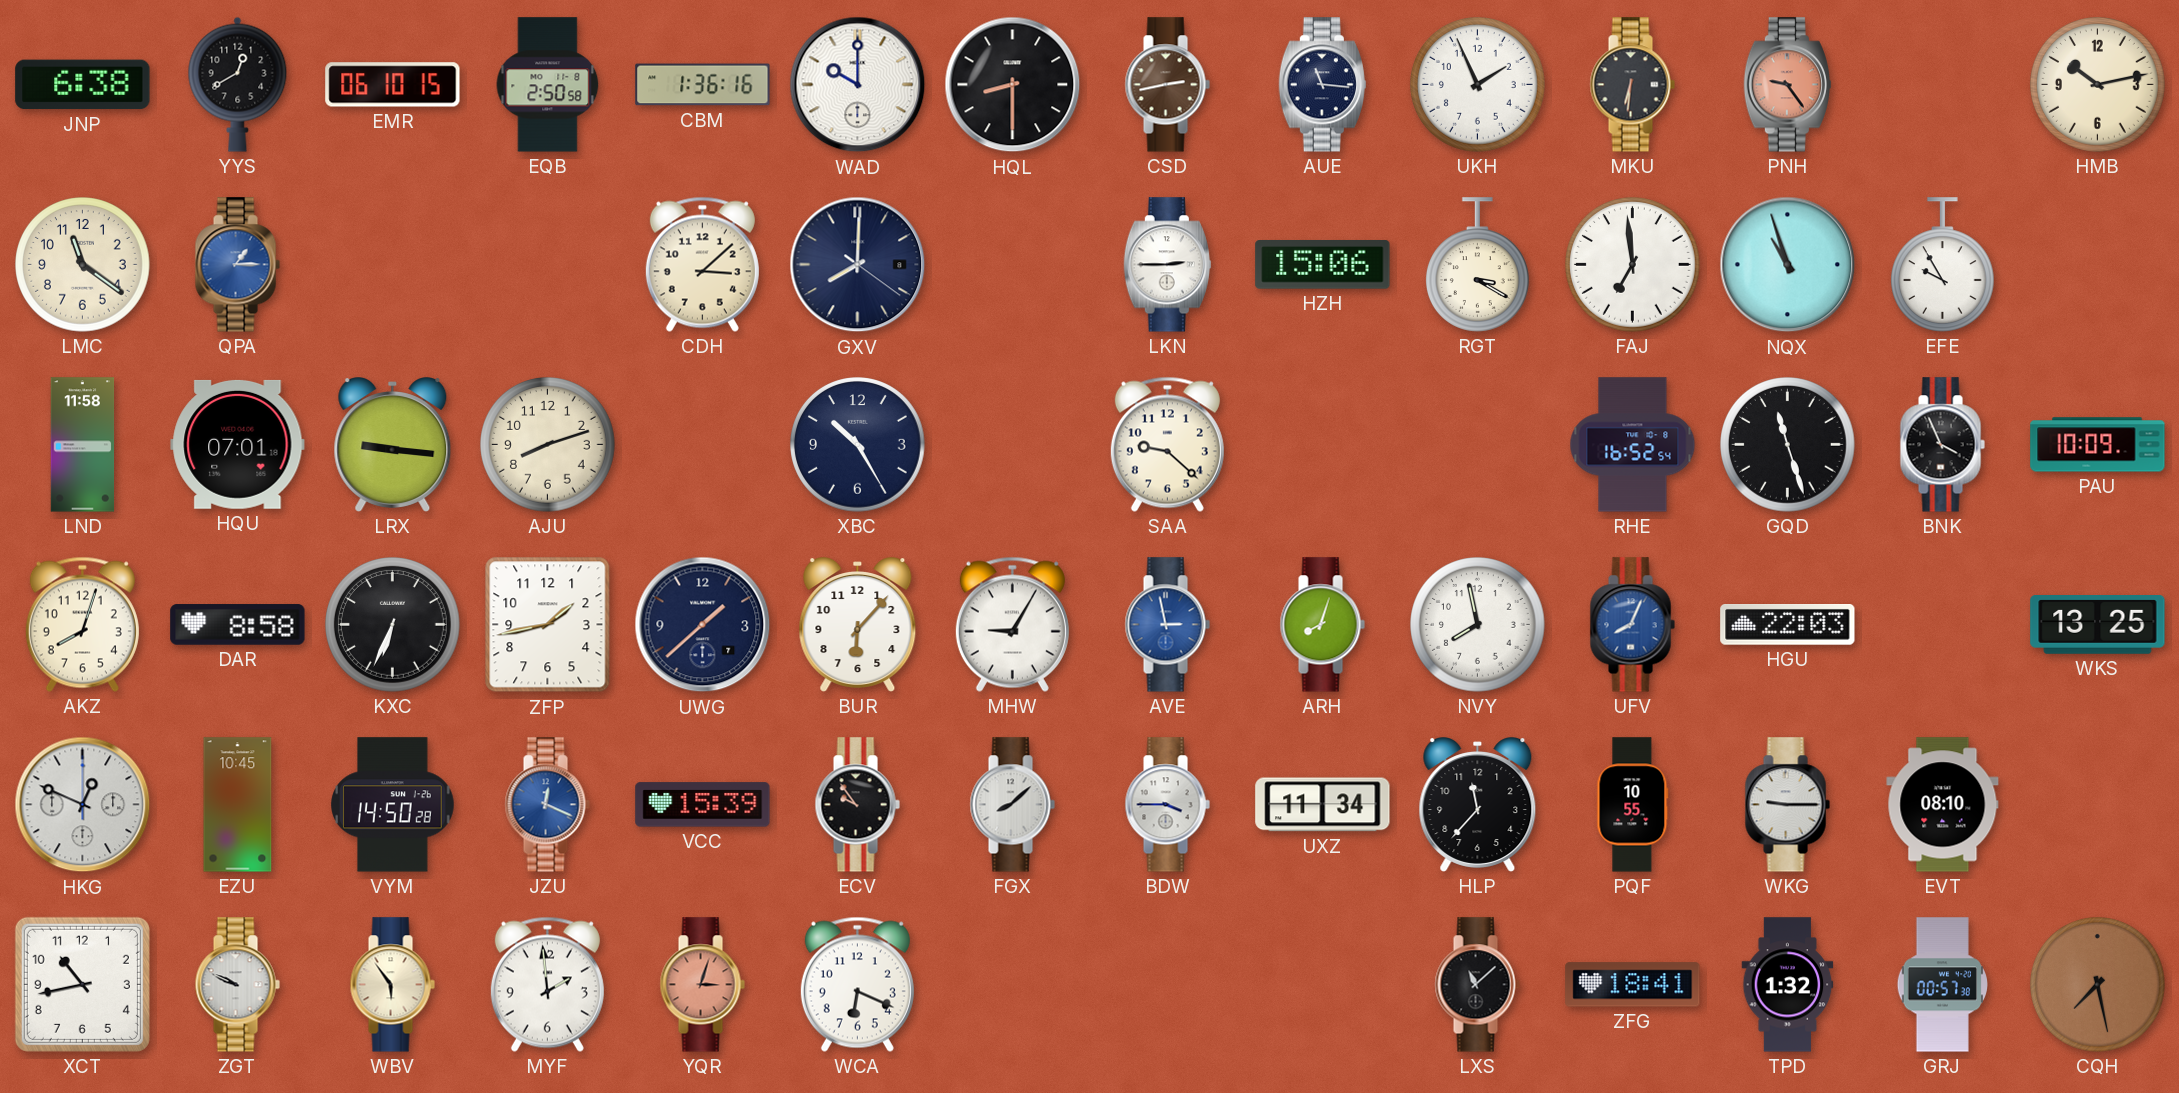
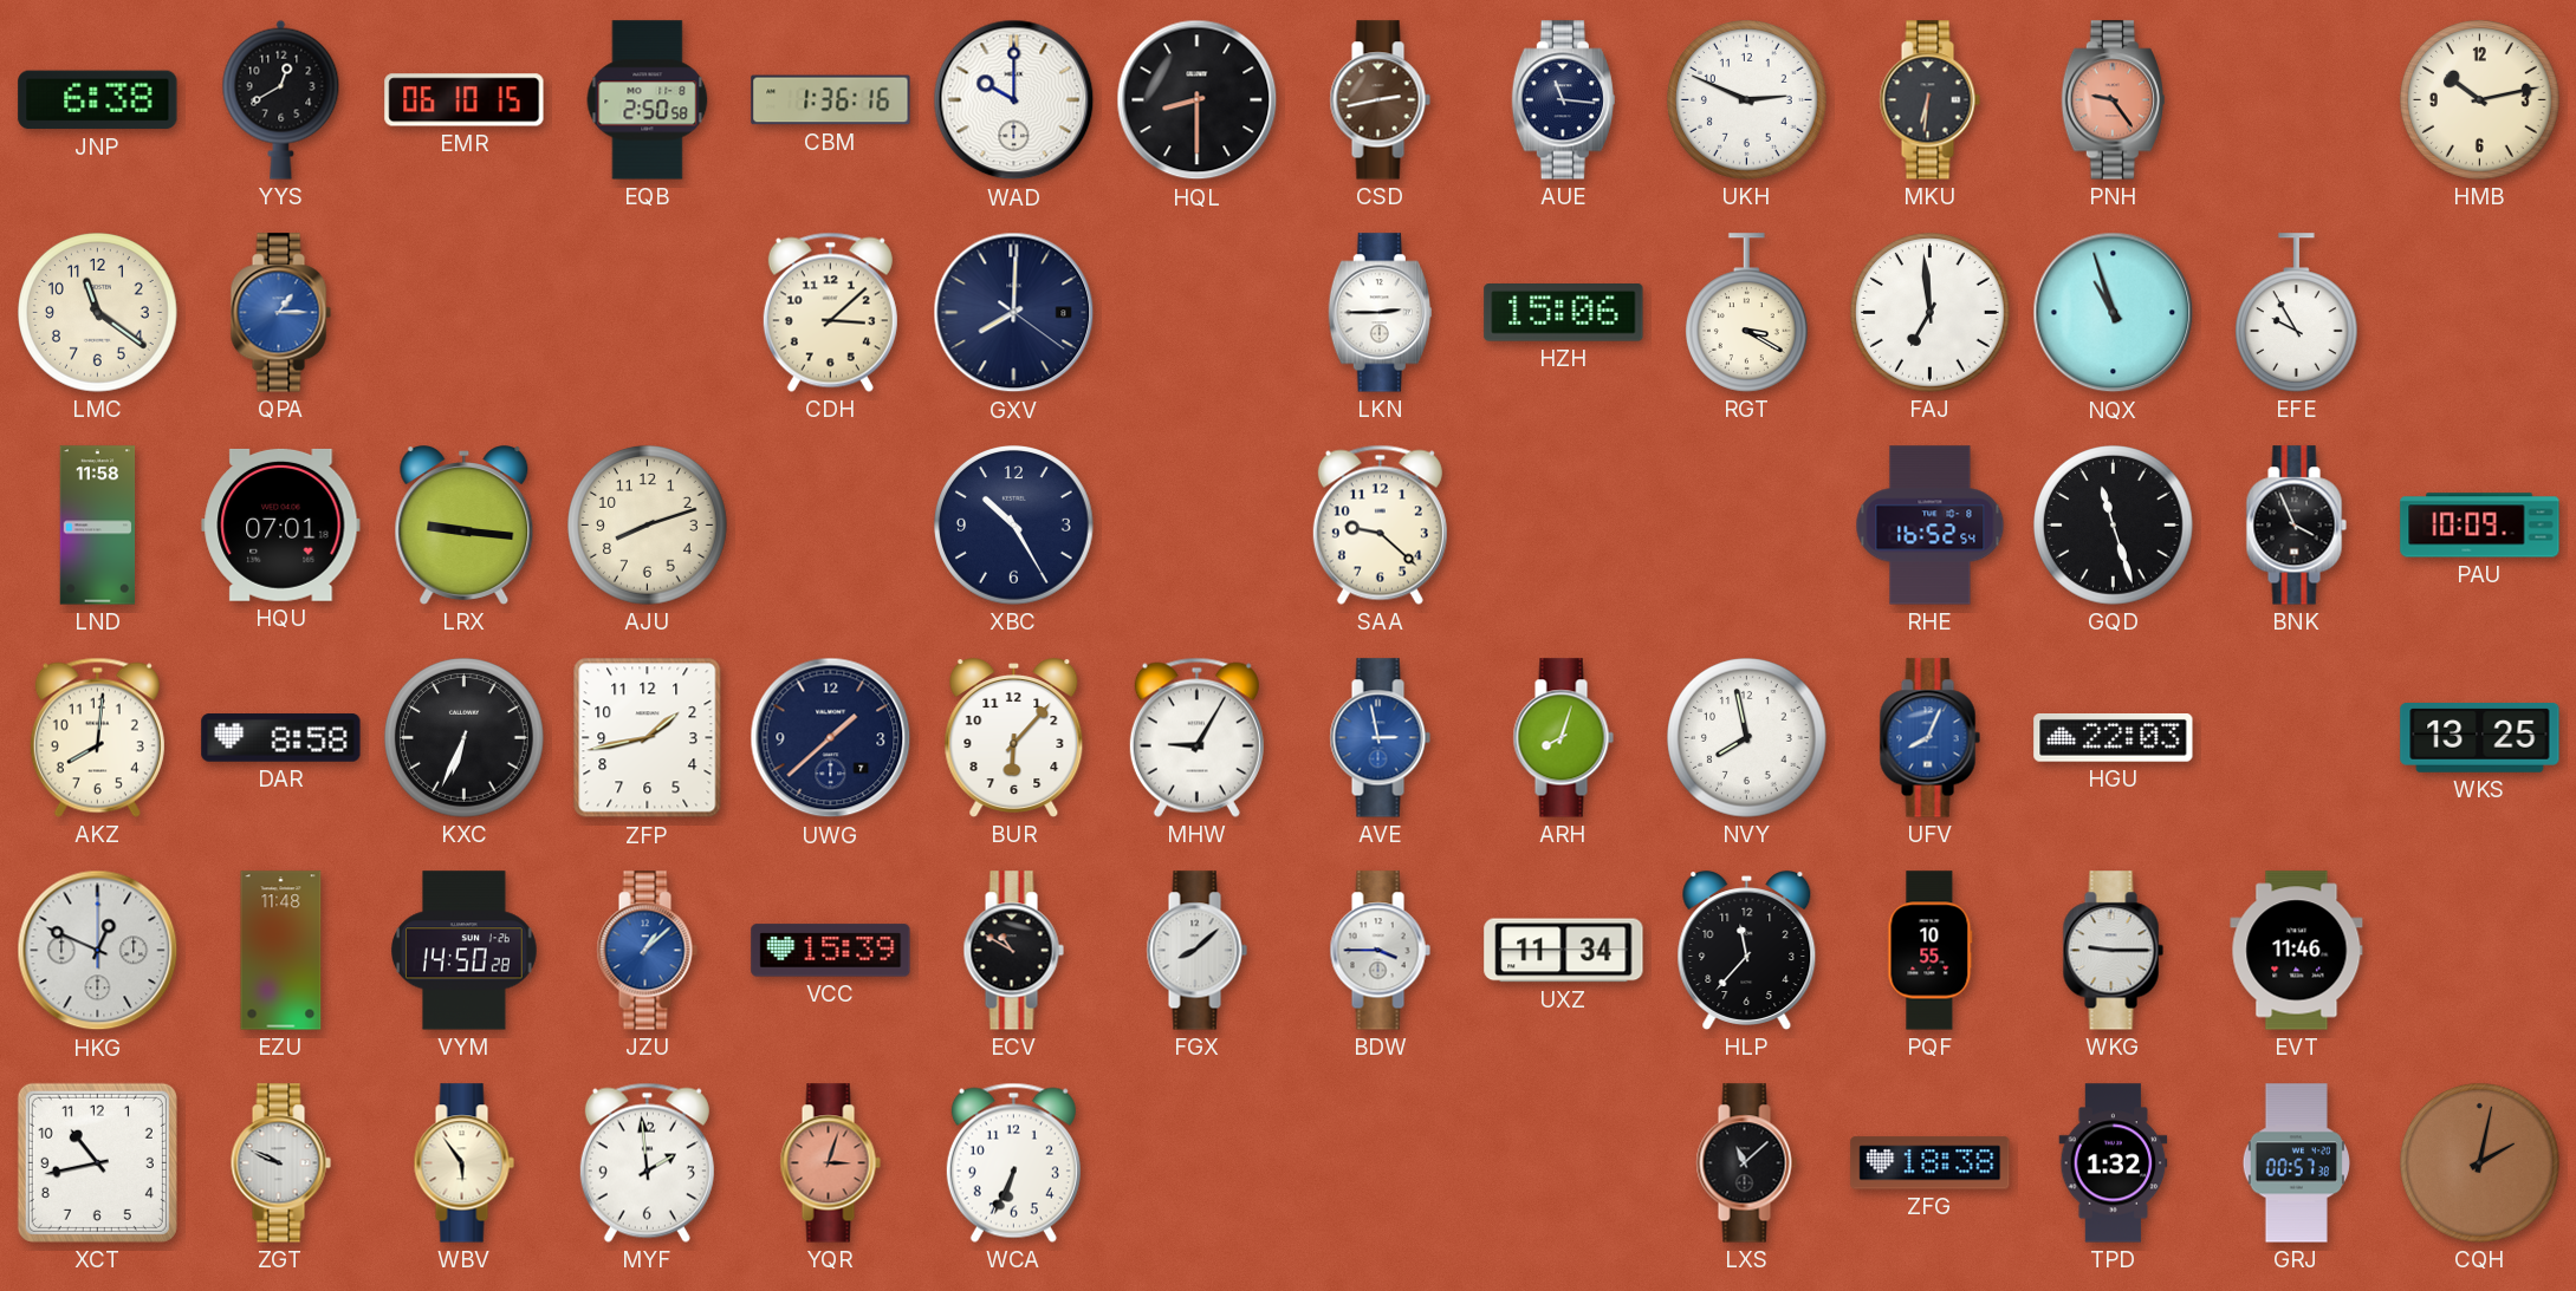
UKH: 1:56 -> 2:49 (1747, 100)
AKZ: 8:03 -> 8:01 (97, 737)
EZU: 10:45 -> 11:48 (281, 951)
JZU: 12:19 -> 1:08 (647, 951)
ECV: 9:54 -> 10:50 (1013, 951)
EVT: 08:10 -> 11:46 (2297, 951)
WCA: 6:19 -> 6:34 (1013, 1162)
ZFG: 18:41 -> 18:38 (1931, 1163)
CQH: 7:28 -> 2:02 (2480, 1163)
